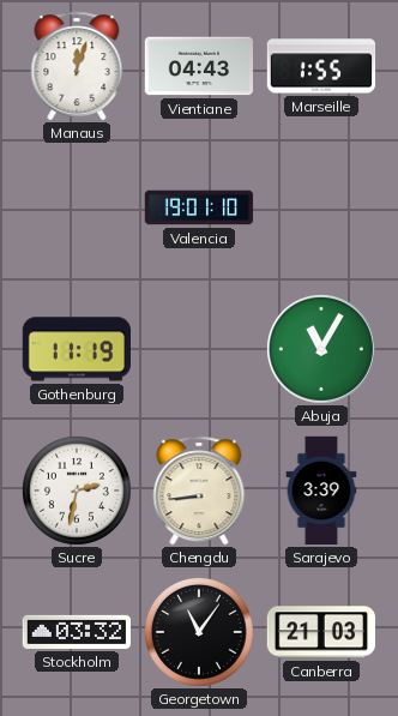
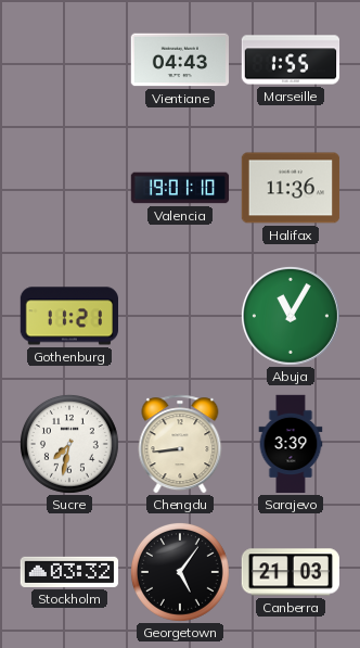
Manaus: 12:03 -> none (77, 66)
Halifax: none -> 11:36 (291, 188)
Gothenburg: 11:19 -> 11:21 (68, 316)
Sucre: 2:32 -> 7:32 (69, 444)
Georgetown: 11:06 -> 5:06 (180, 572)
